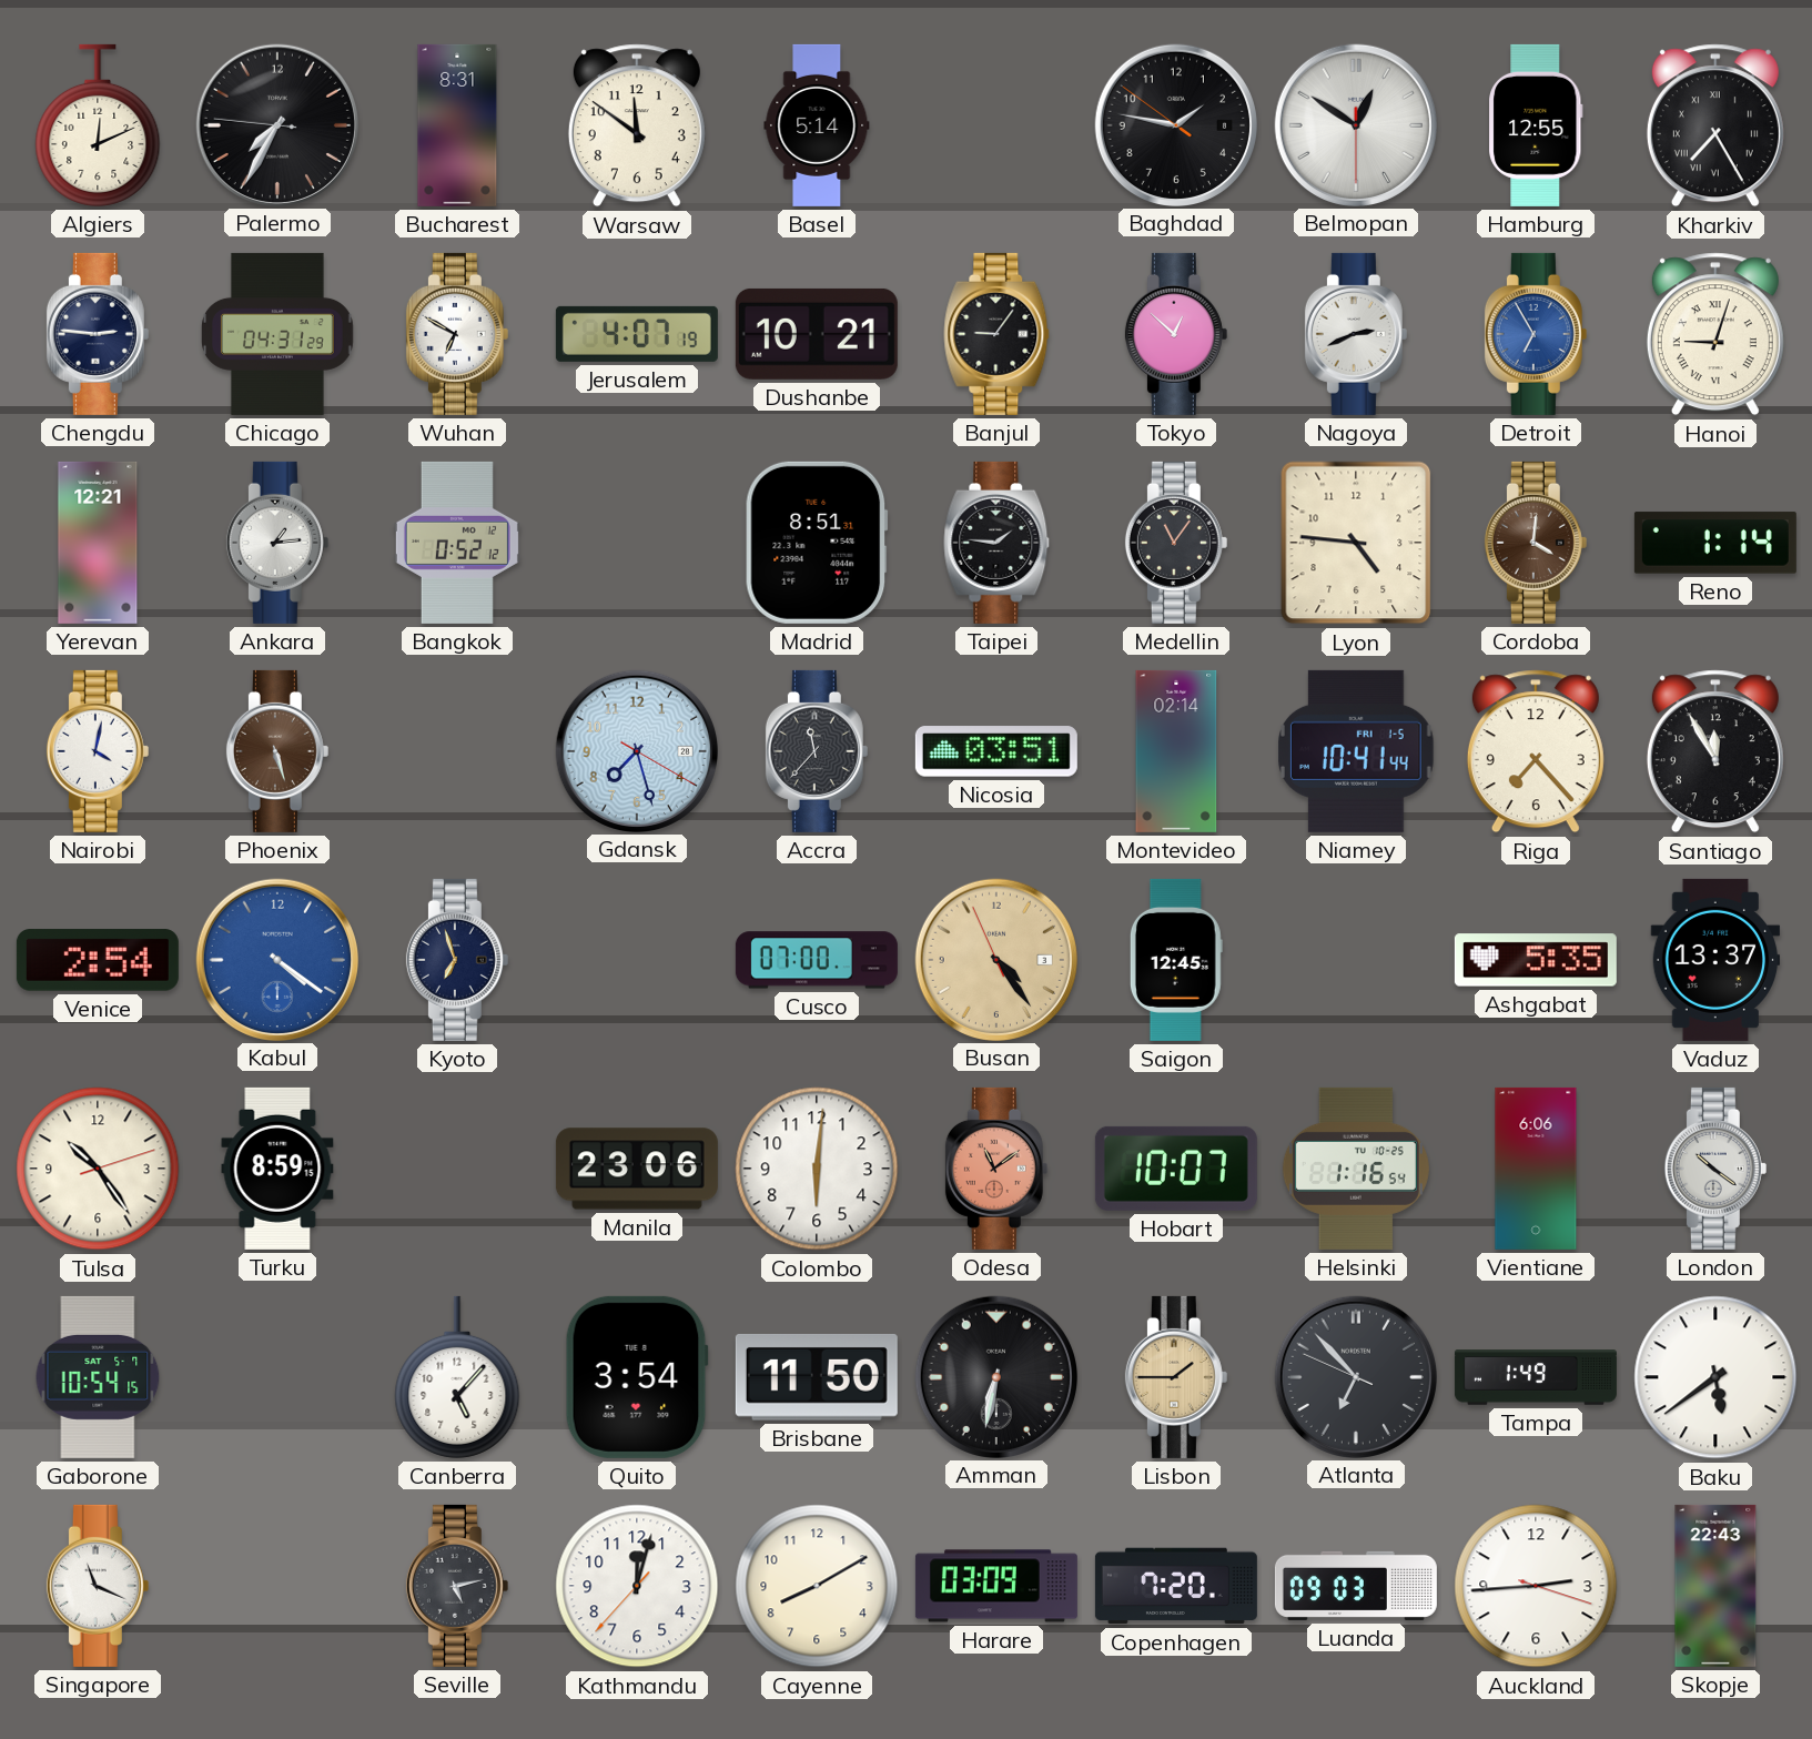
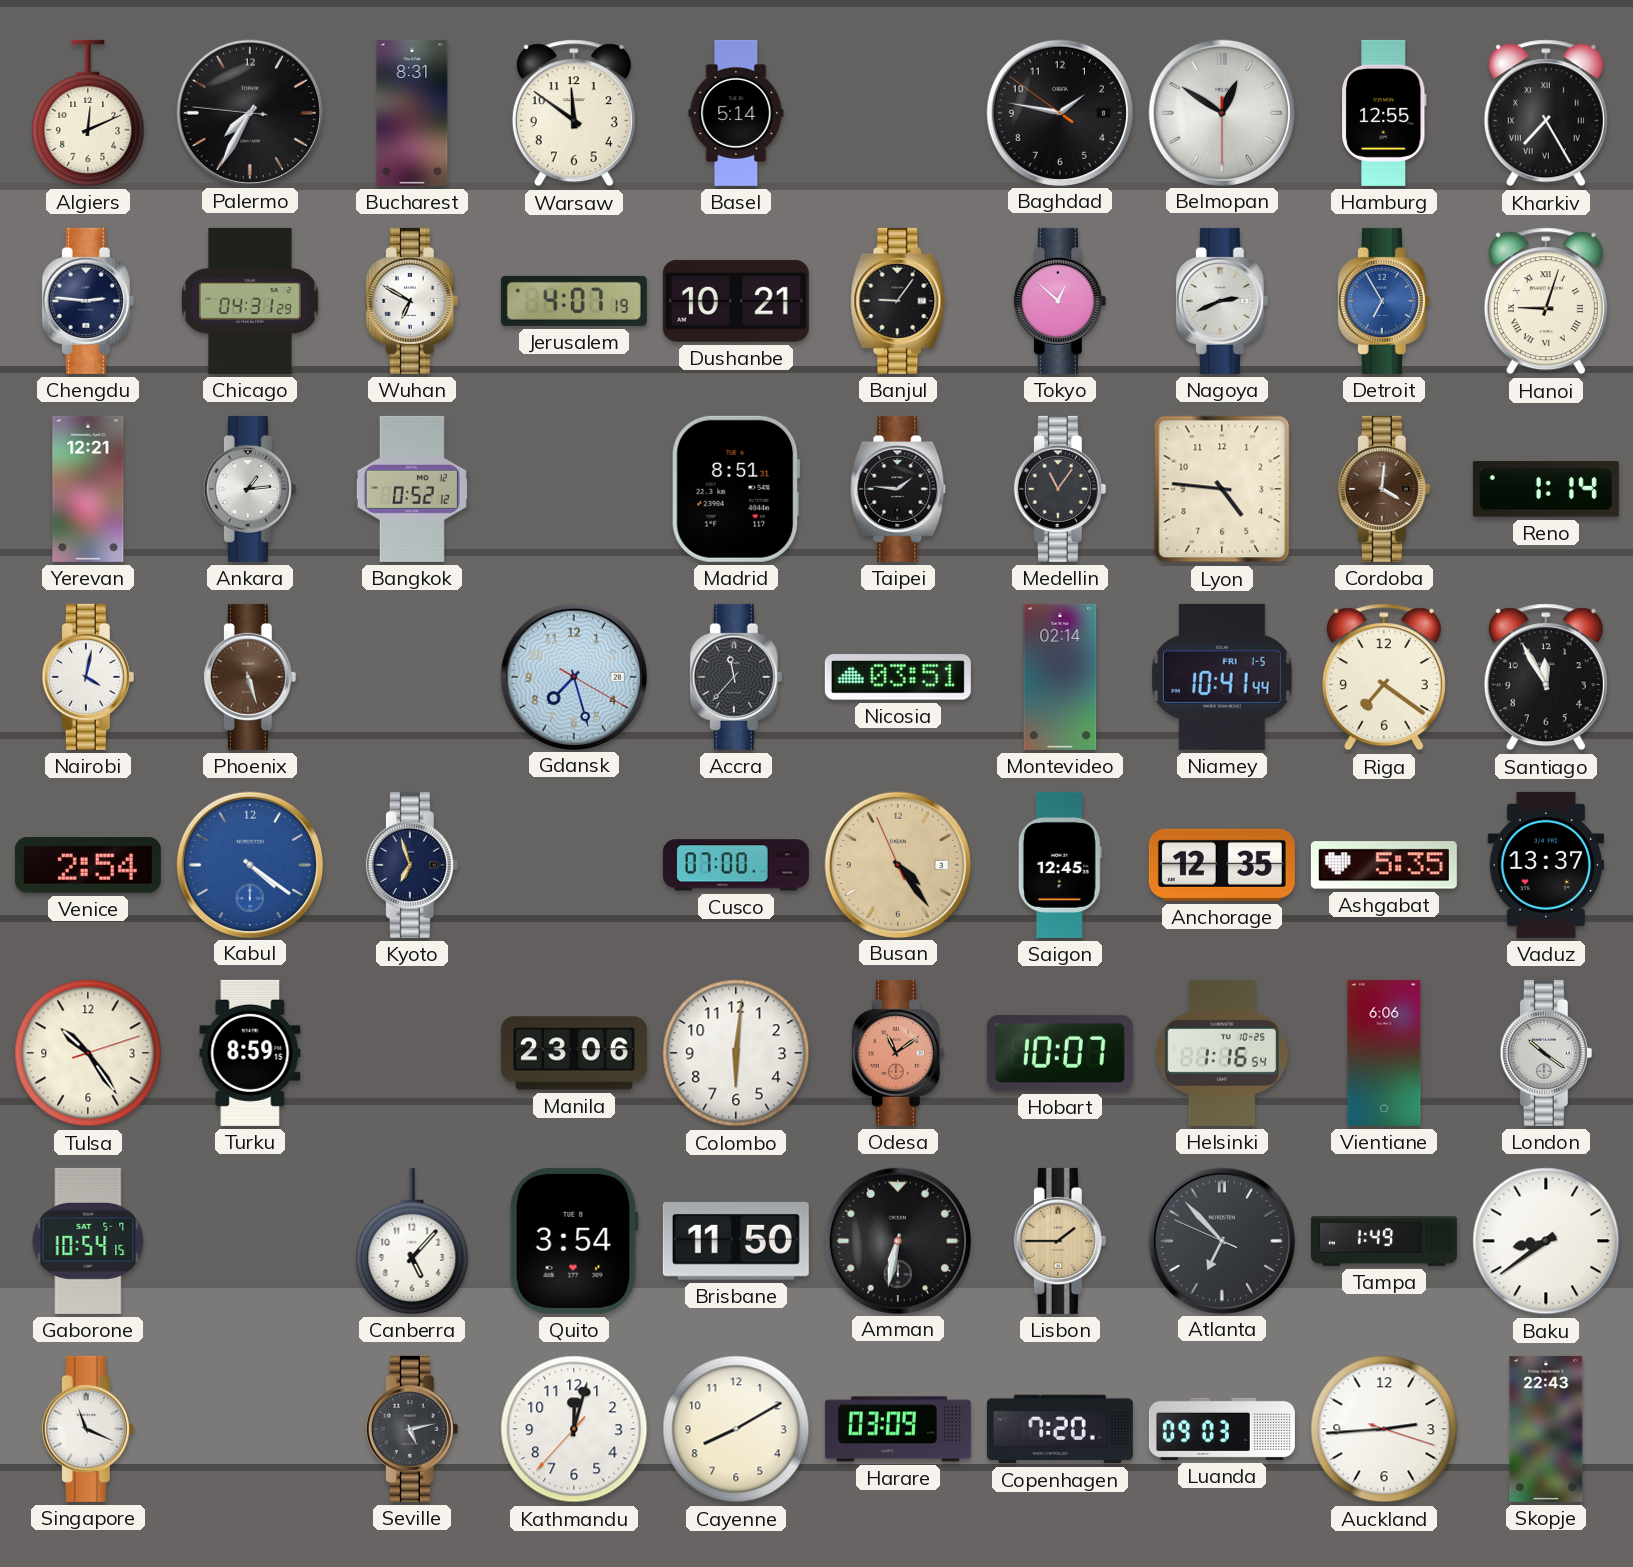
Riga: 7:23 -> 7:21 (1384, 677)
Anchorage: none -> 12:35 (1222, 865)
Baku: 5:39 -> 8:39 (1546, 1241)
